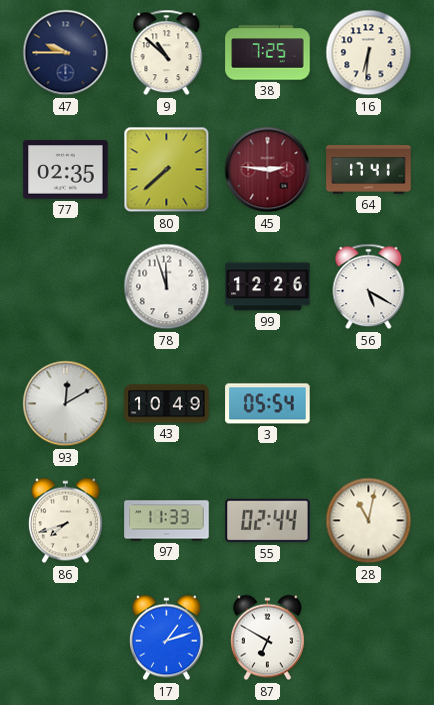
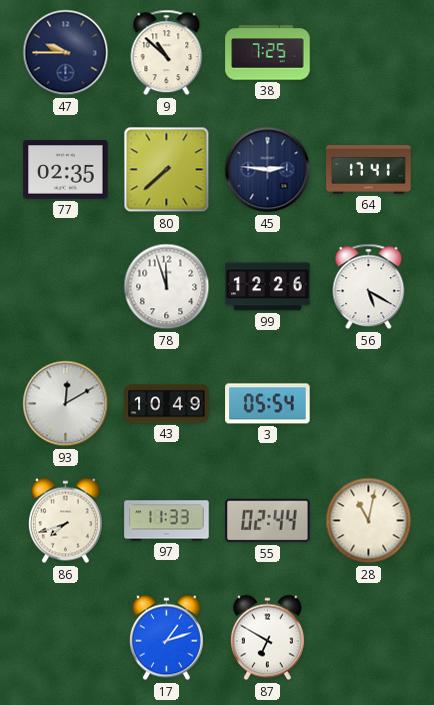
16: 6:31 -> none (369, 53)
45 dial: burgundy -> navy (268, 170)
